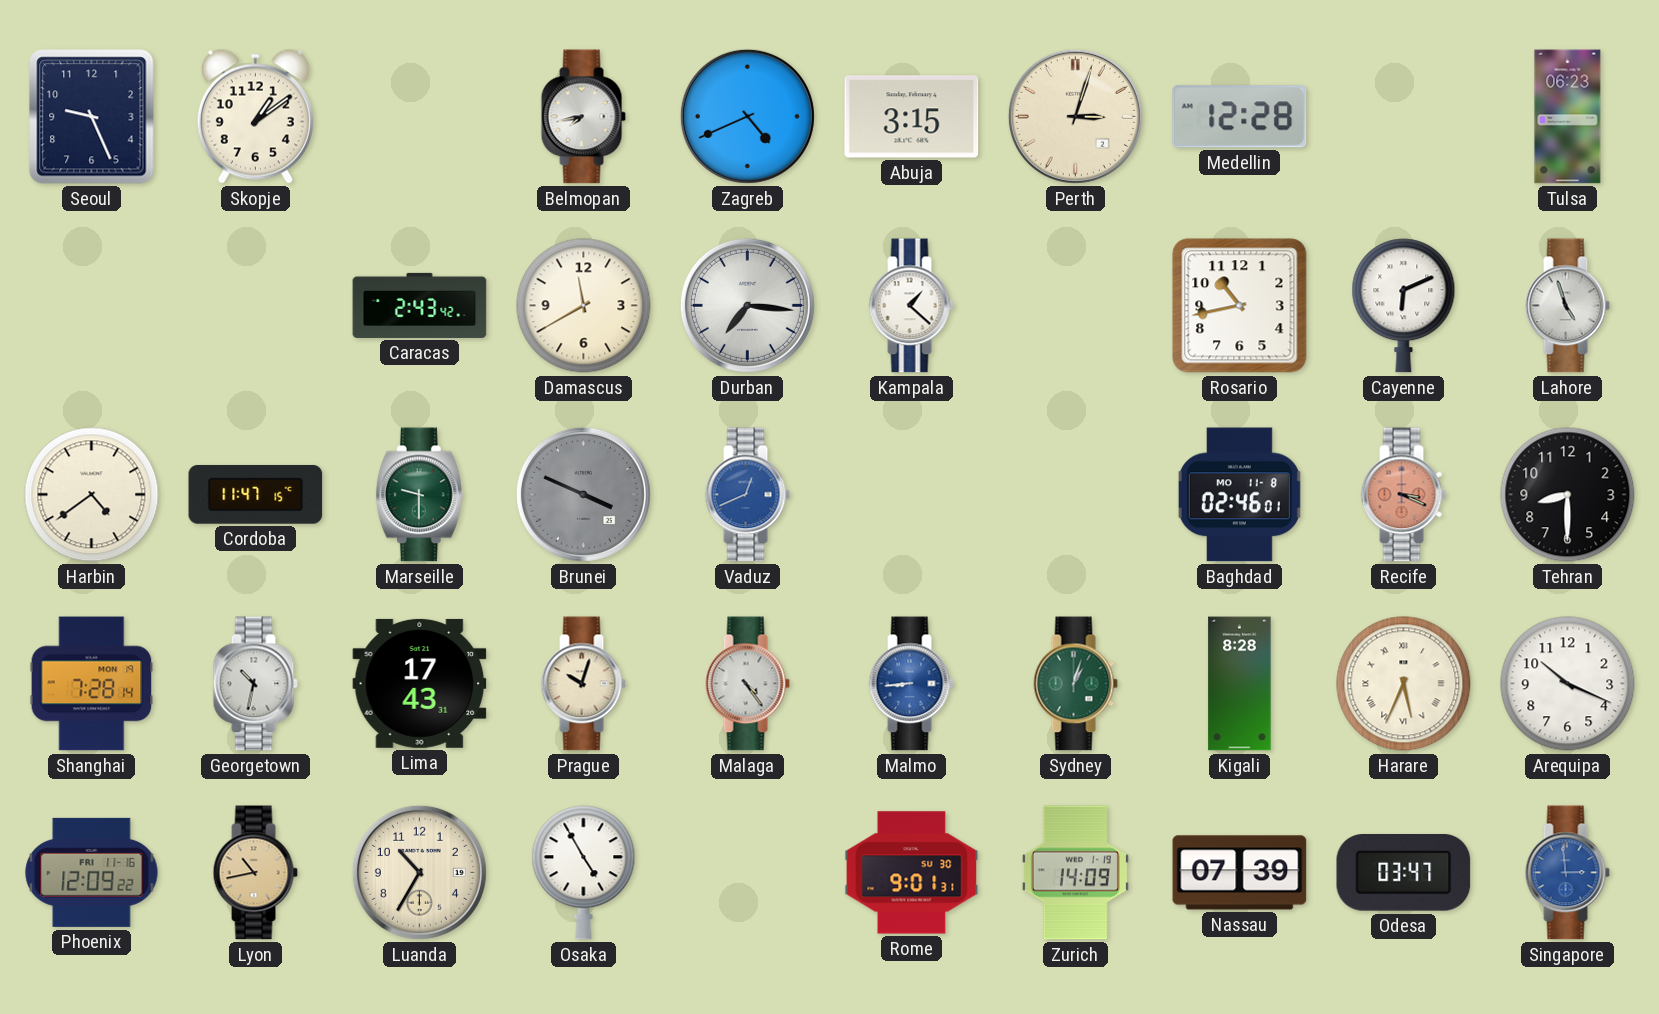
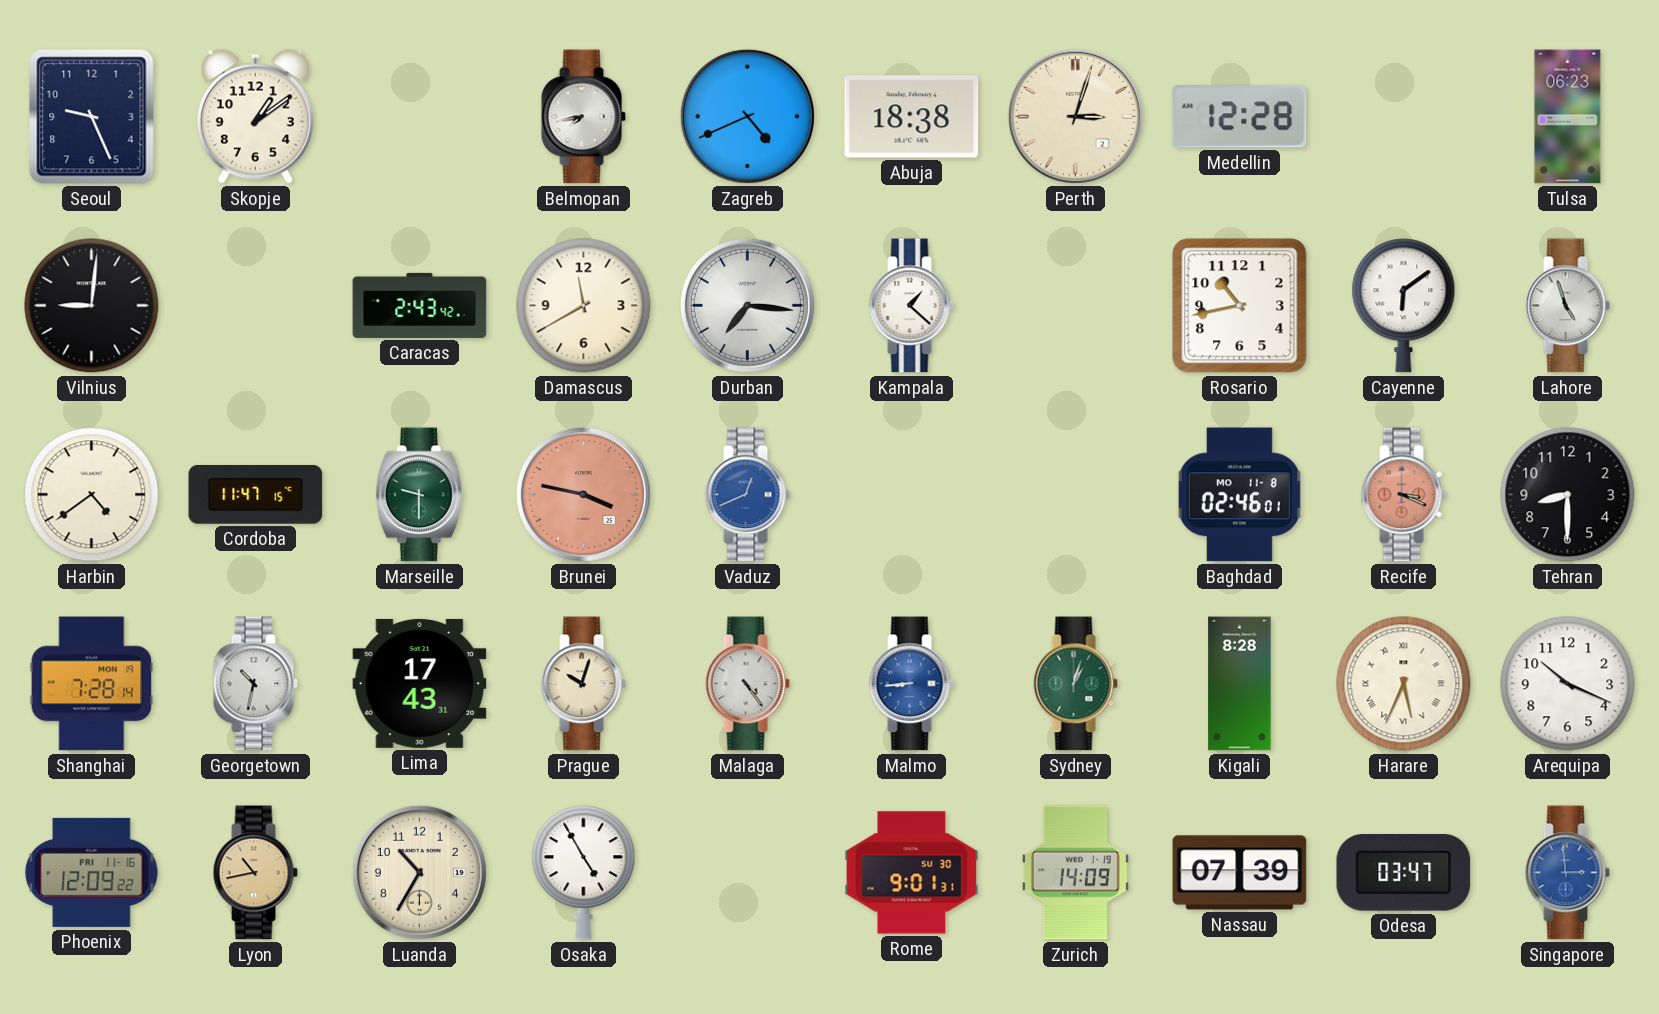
Abuja: 3:15 -> 18:38 (912, 117)
Vilnius: none -> 9:01 (92, 306)
Cayenne: 6:11 -> 6:09 (1404, 306)
Brunei: 3:49 -> 3:47 (583, 494)
Brunei dial: grey -> salmon (583, 494)
